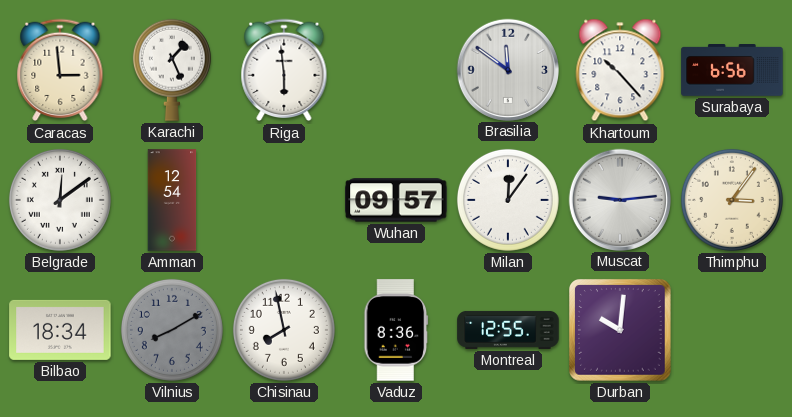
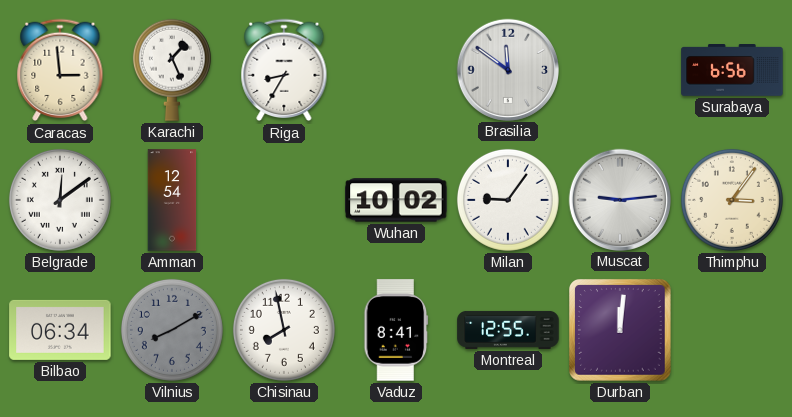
Riga: 5:59 -> 8:35 (284, 70)
Khartoum: 10:23 -> none (620, 70)
Wuhan: 09:57 -> 10:02 (396, 200)
Milan: 12:06 -> 9:06 (508, 200)
Bilbao: 18:34 -> 06:34 (60, 330)
Vaduz: 8:36 -> 8:41 (396, 330)
Durban: 10:01 -> 12:01 (621, 331)
